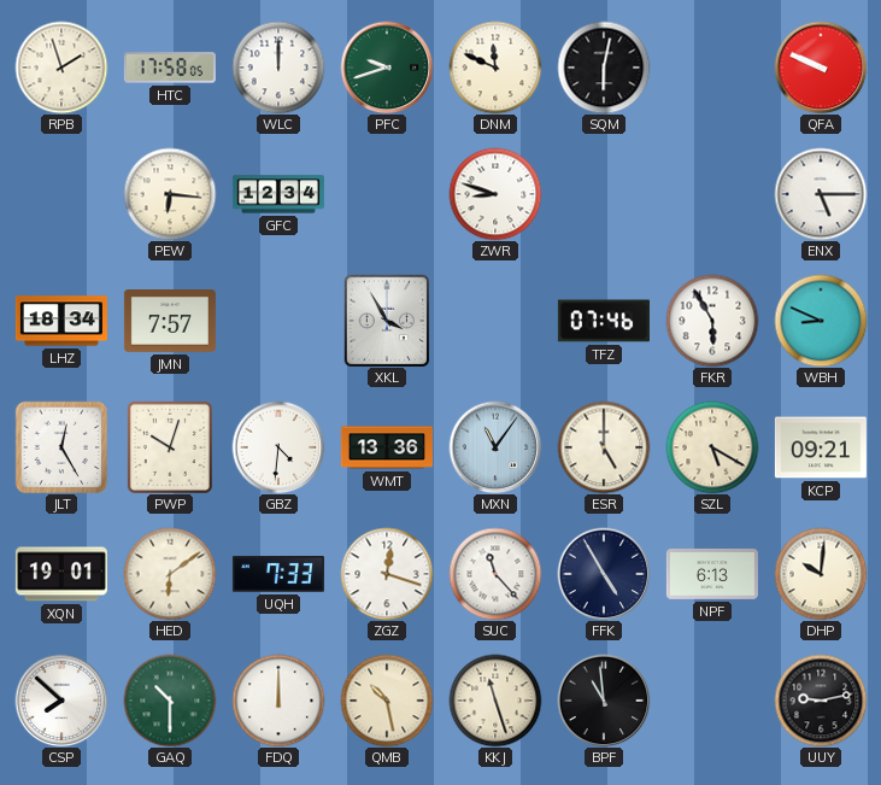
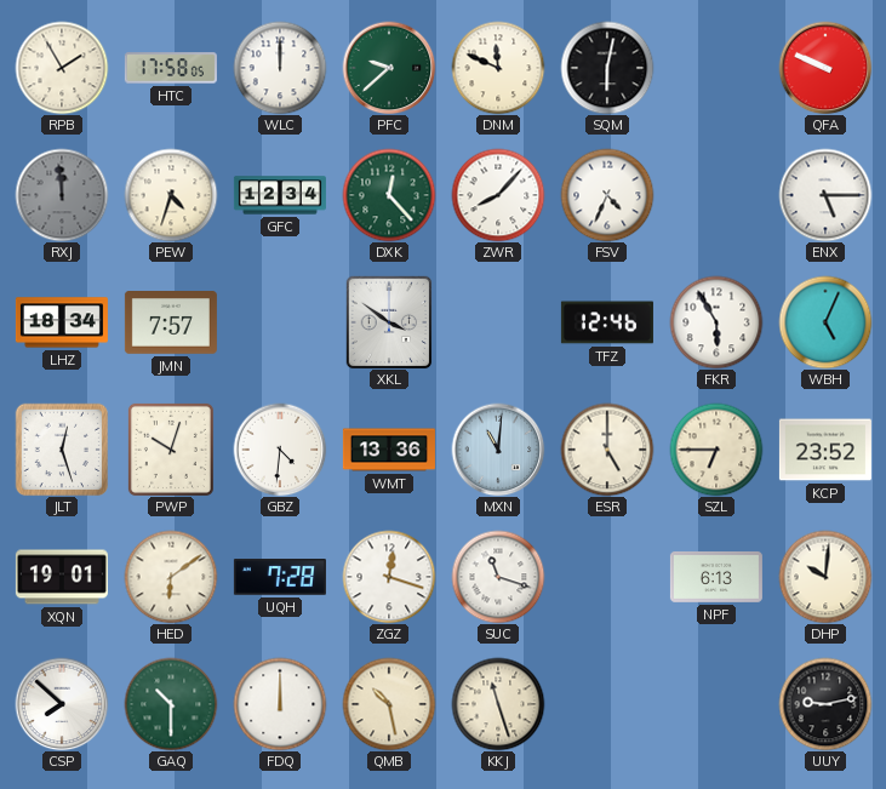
RPB: 1:57 -> 1:55 (62, 68)
PFC: 9:42 -> 9:38 (389, 68)
RXJ: none -> 11:59 (62, 195)
PEW: 6:16 -> 4:33 (171, 195)
DXK: none -> 12:23 (389, 195)
ZWR: 8:48 -> 8:07 (498, 195)
FSV: none -> 4:34 (607, 195)
XKL: 3:55 -> 3:51 (389, 322)
TFZ: 07:46 -> 12:46 (607, 322)
WBH: 8:49 -> 5:04 (825, 322)
JLT: 12:25 -> 12:27 (62, 450)
MXN: 11:06 -> 11:01 (498, 450)
SZL: 5:20 -> 6:45 (716, 450)
KCP: 09:21 -> 23:52 (825, 450)
UQH: 7:33 -> 7:28 (280, 577)
SUC: 11:23 -> 11:18 (498, 577)
FFK: 4:55 -> none (604, 574)
BPF: 10:59 -> none (604, 701)
